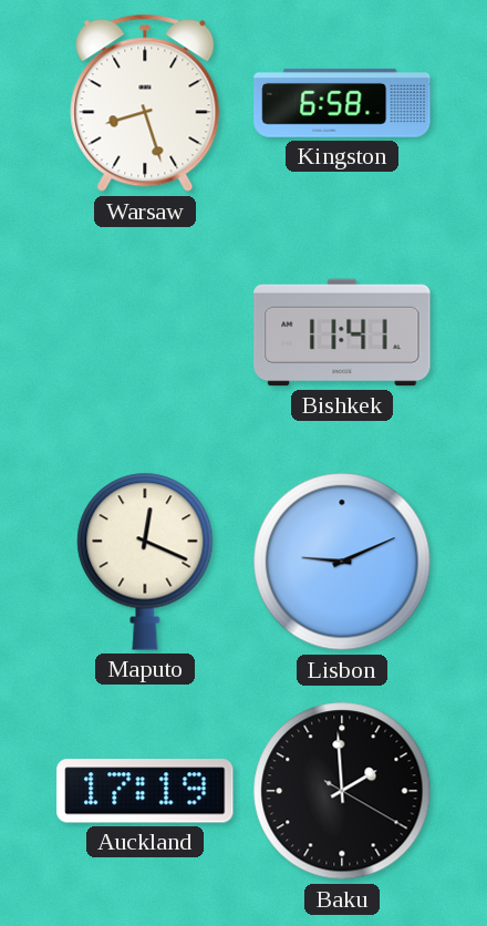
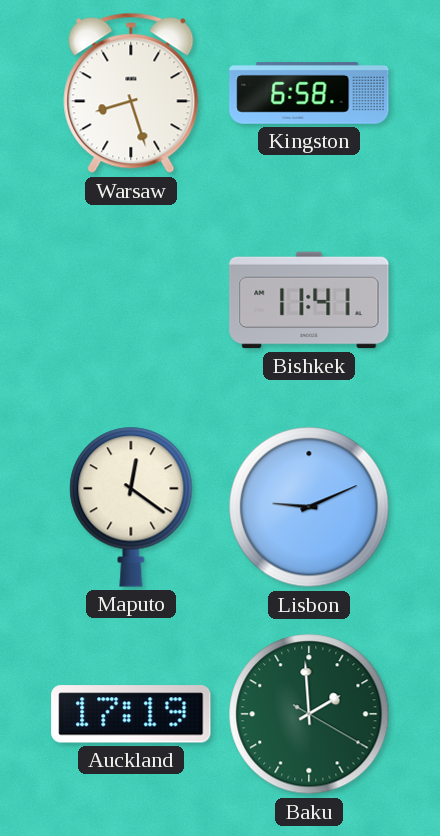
Maputo: 12:19 -> 12:21 (131, 507)
Baku dial: black -> green (309, 714)
